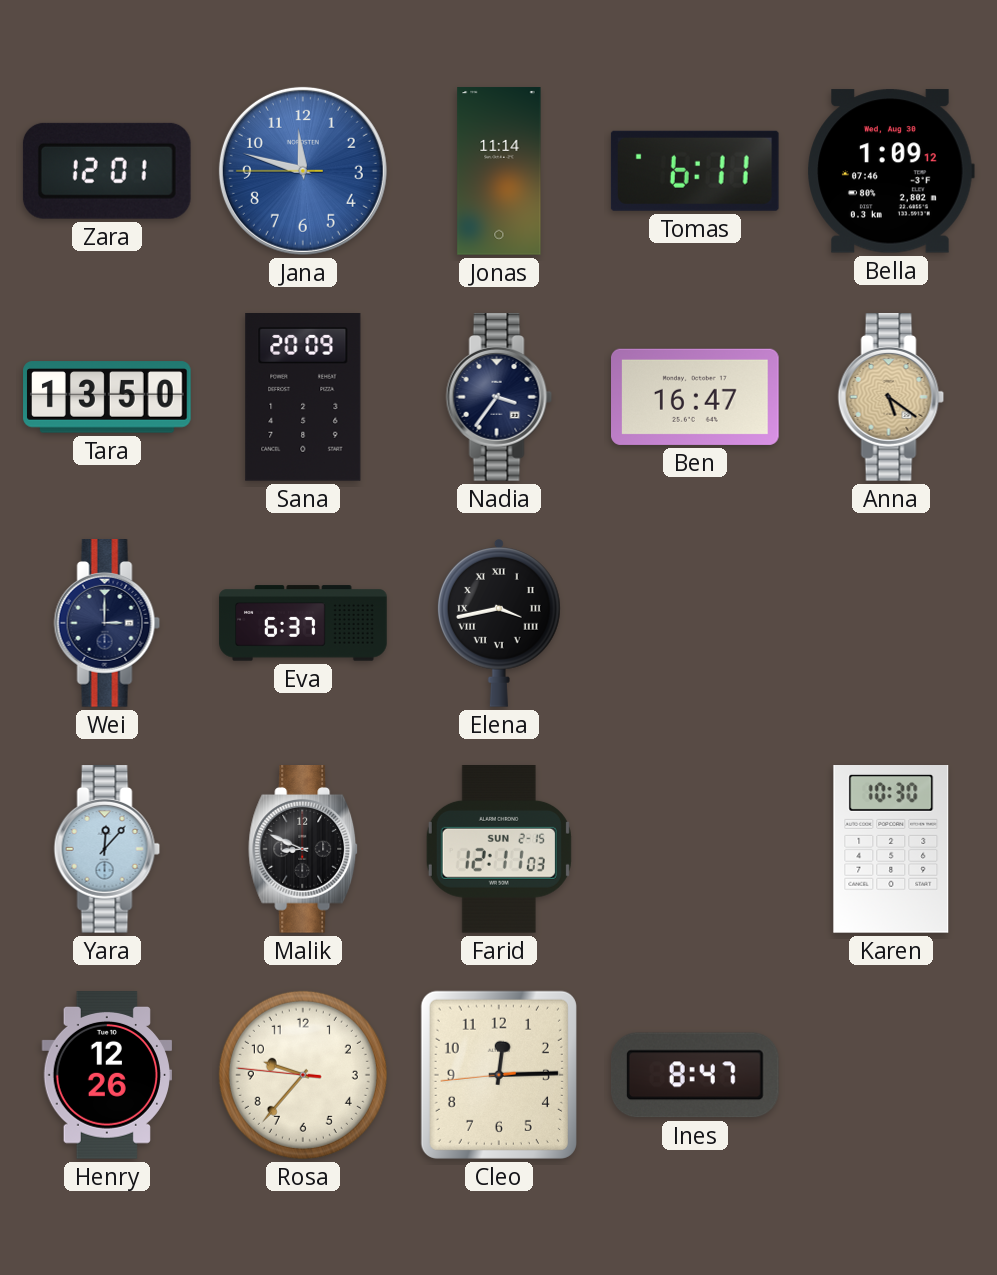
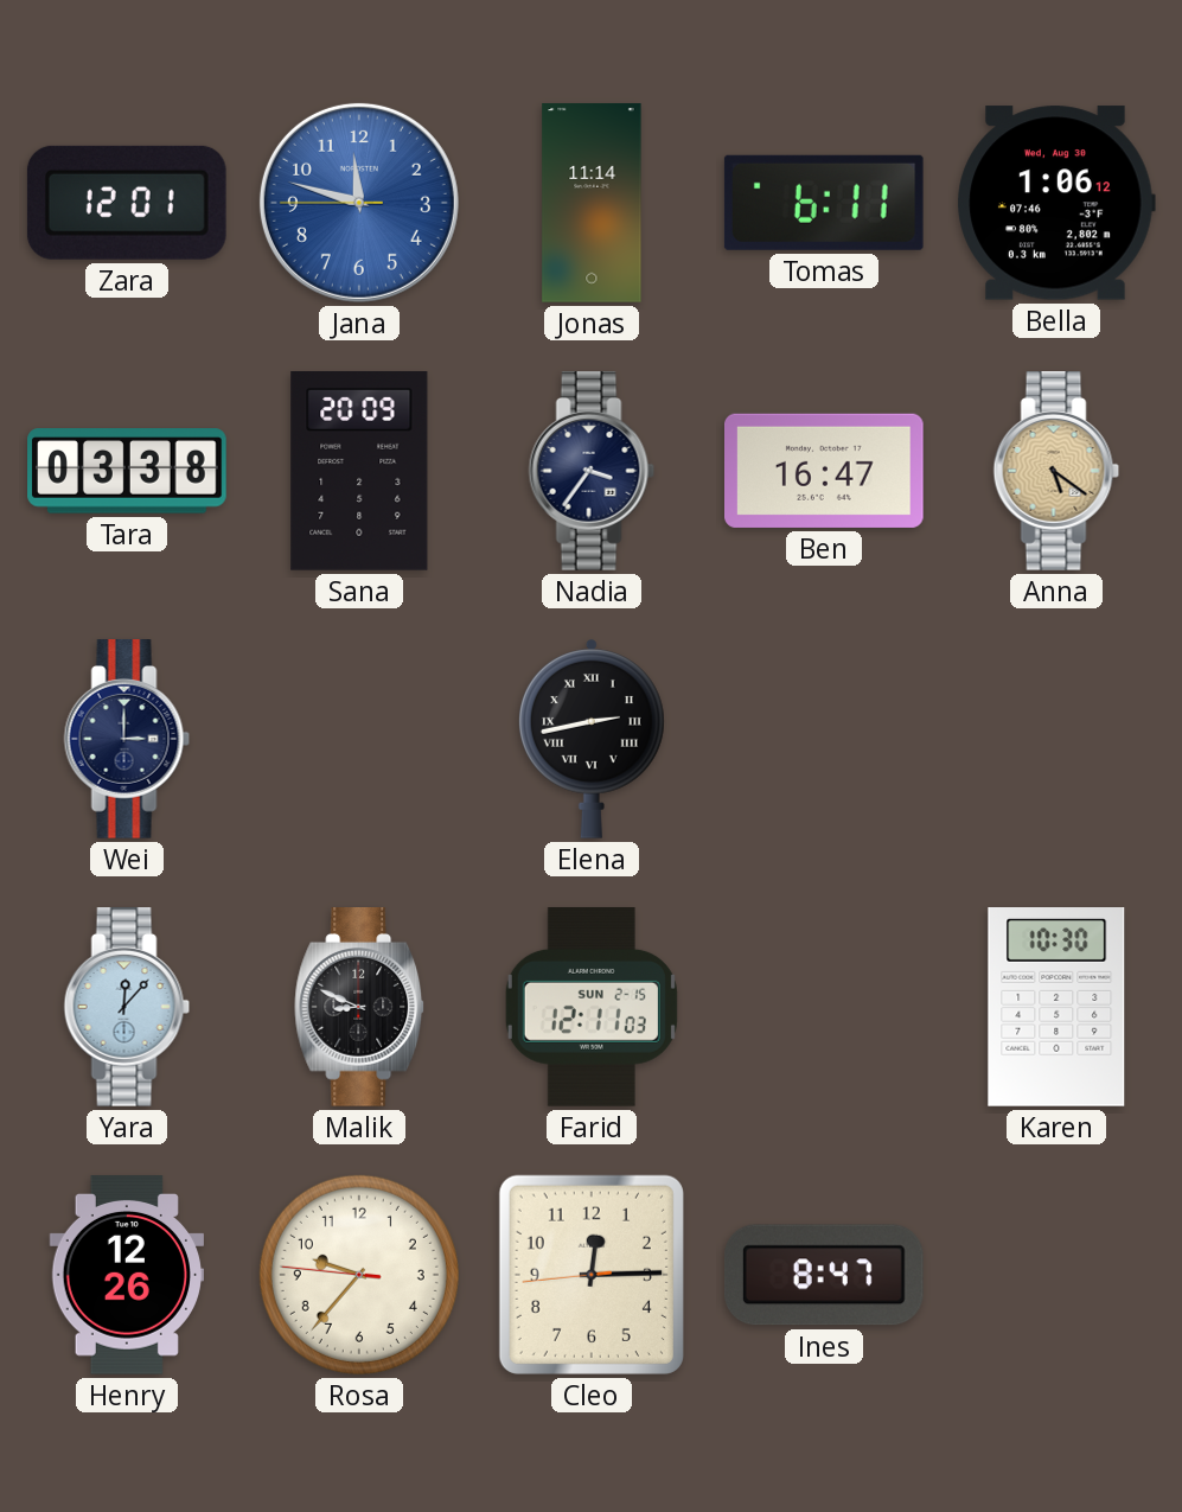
Bella: 1:09 -> 1:06 (1056, 203)
Tara: 13:50 -> 03:38 (127, 471)
Eva: 6:37 -> none (303, 623)
Elena: 3:43 -> 2:43 (592, 739)
